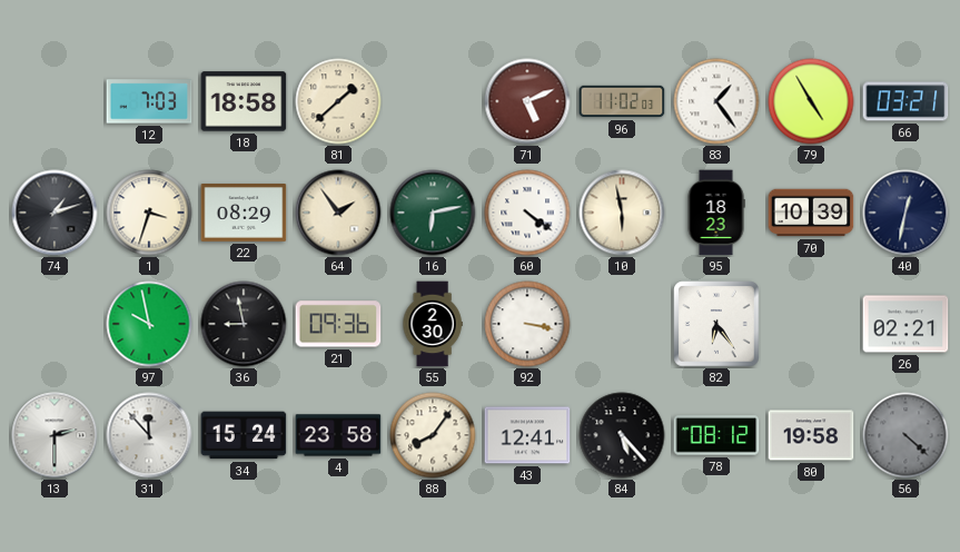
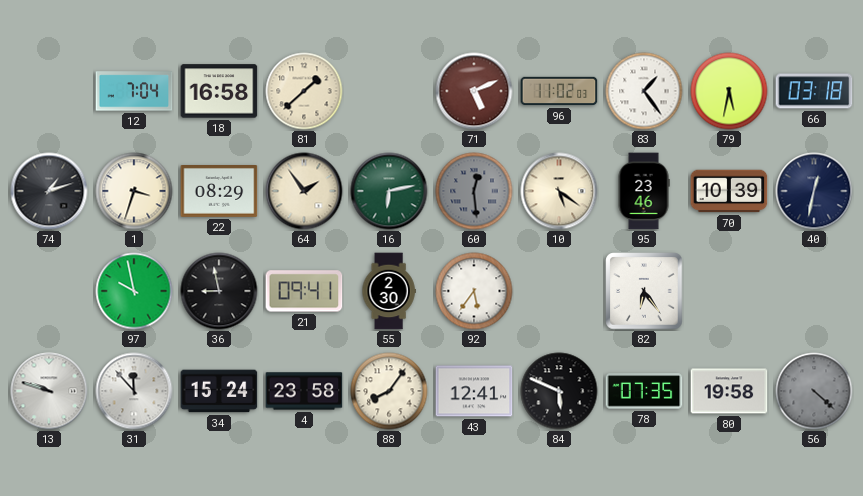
12: 7:03 -> 7:04 (134, 91)
18: 18:58 -> 16:58 (219, 91)
79: 4:55 -> 5:32 (729, 91)
66: 03:21 -> 03:18 (814, 91)
60: 4:21 -> 12:29 (474, 191)
60 dial: white -> grey (474, 191)
10: 5:58 -> 5:21 (559, 191)
95: 18:23 -> 23:46 (644, 191)
21: 09:36 -> 09:41 (304, 291)
92: 3:17 -> 5:36 (474, 291)
26: 02:21 -> none (905, 324)
13: 2:30 -> 9:48 (49, 391)
84: 5:23 -> 5:49 (559, 391)
78: 08:12 -> 07:35 (644, 391)
